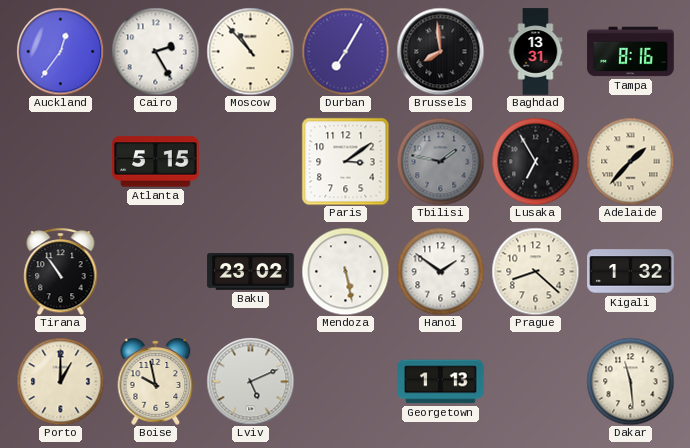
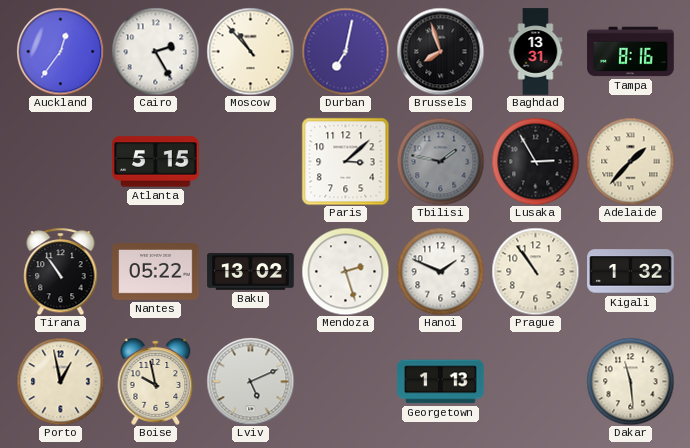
Durban: 7:05 -> 7:02 (345, 51)
Brussels: 7:59 -> 7:57 (440, 51)
Paris: 3:09 -> 3:08 (345, 161)
Lusaka: 6:55 -> 2:55 (535, 161)
Nantes: none -> 05:22 (156, 272)
Baku: 23:02 -> 13:02 (251, 272)
Mendoza: 5:28 -> 2:27 (345, 271)
Hanoi: 1:51 -> 1:49 (440, 271)
Prague: 8:22 -> 10:54 (535, 271)
Porto: 1:00 -> 12:58 (60, 381)
